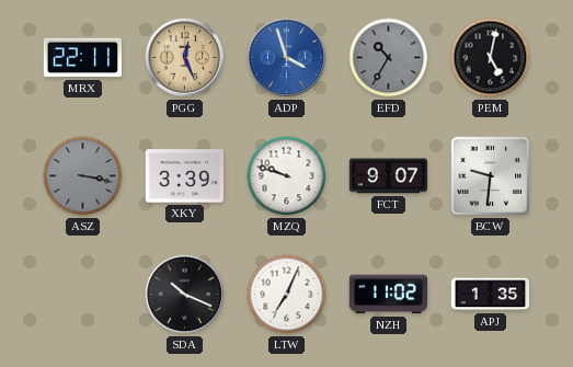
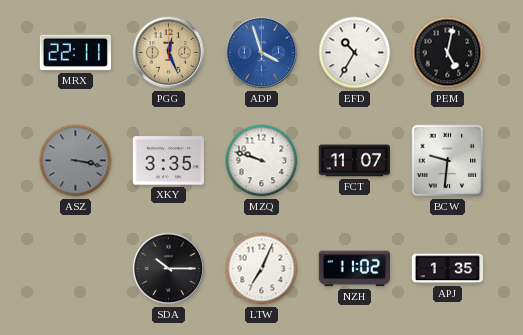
EFD dial: grey -> white (355, 53)
XKY: 3:39 -> 3:35 (168, 161)
FCT: 9:07 -> 11:07 (354, 161)
SDA: 10:19 -> 10:15 (169, 269)
